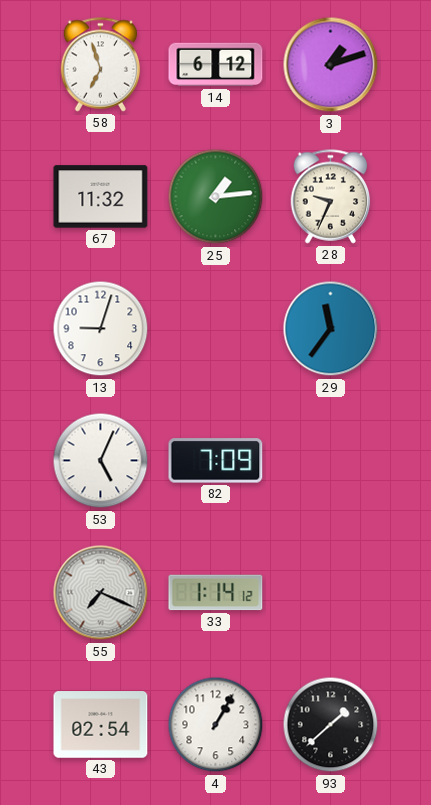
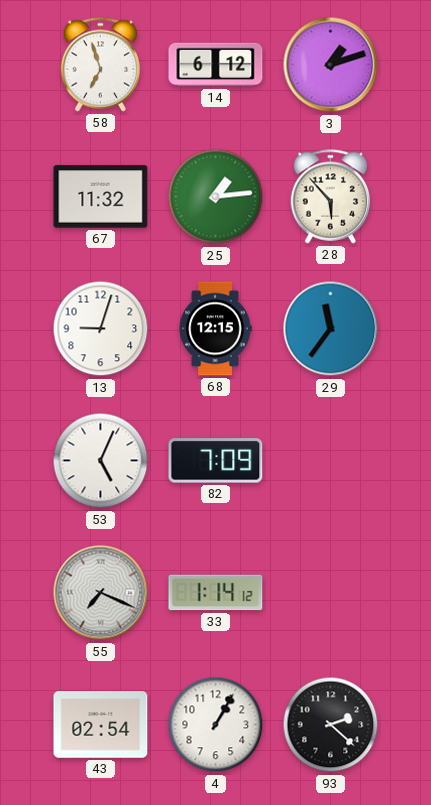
28: 9:34 -> 5:53 (331, 197)
68: none -> 12:15 (215, 329)
93: 1:38 -> 2:22 (331, 725)
